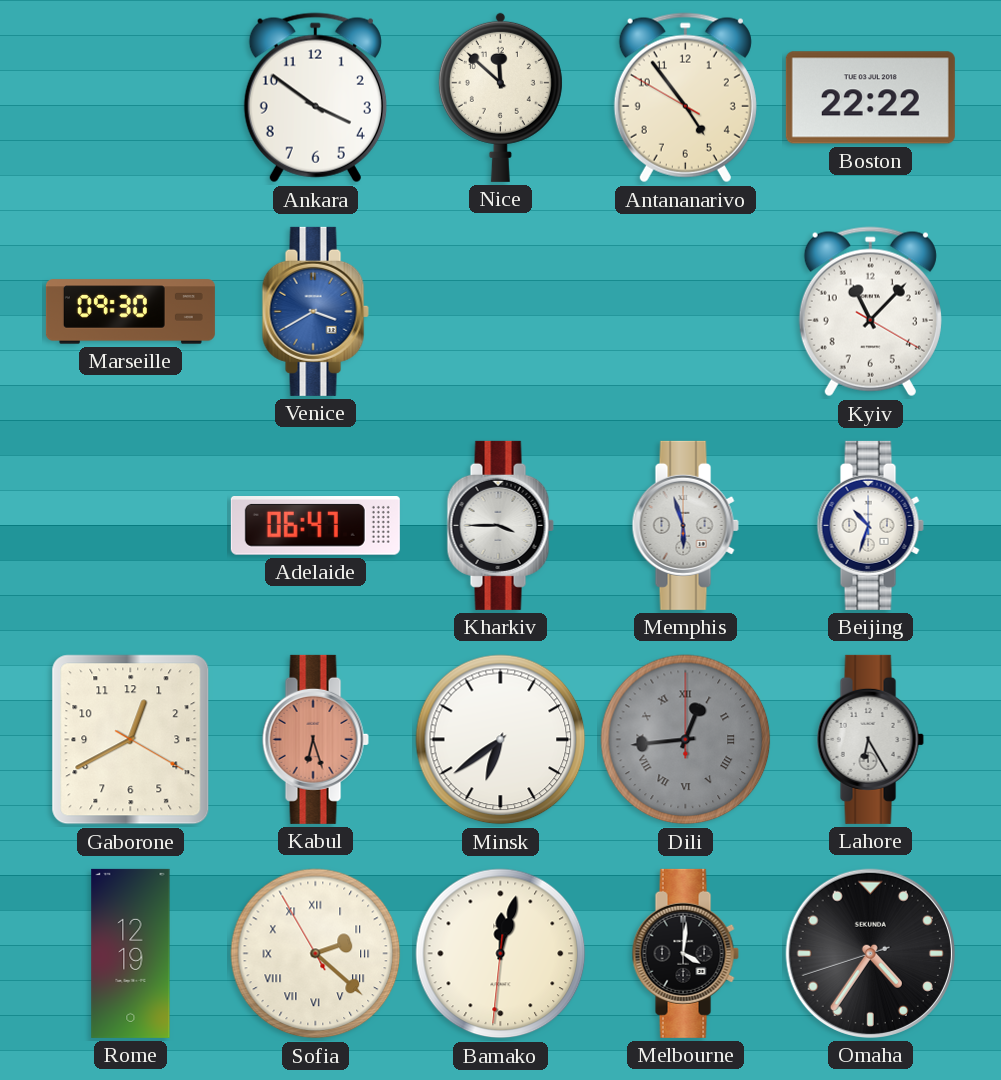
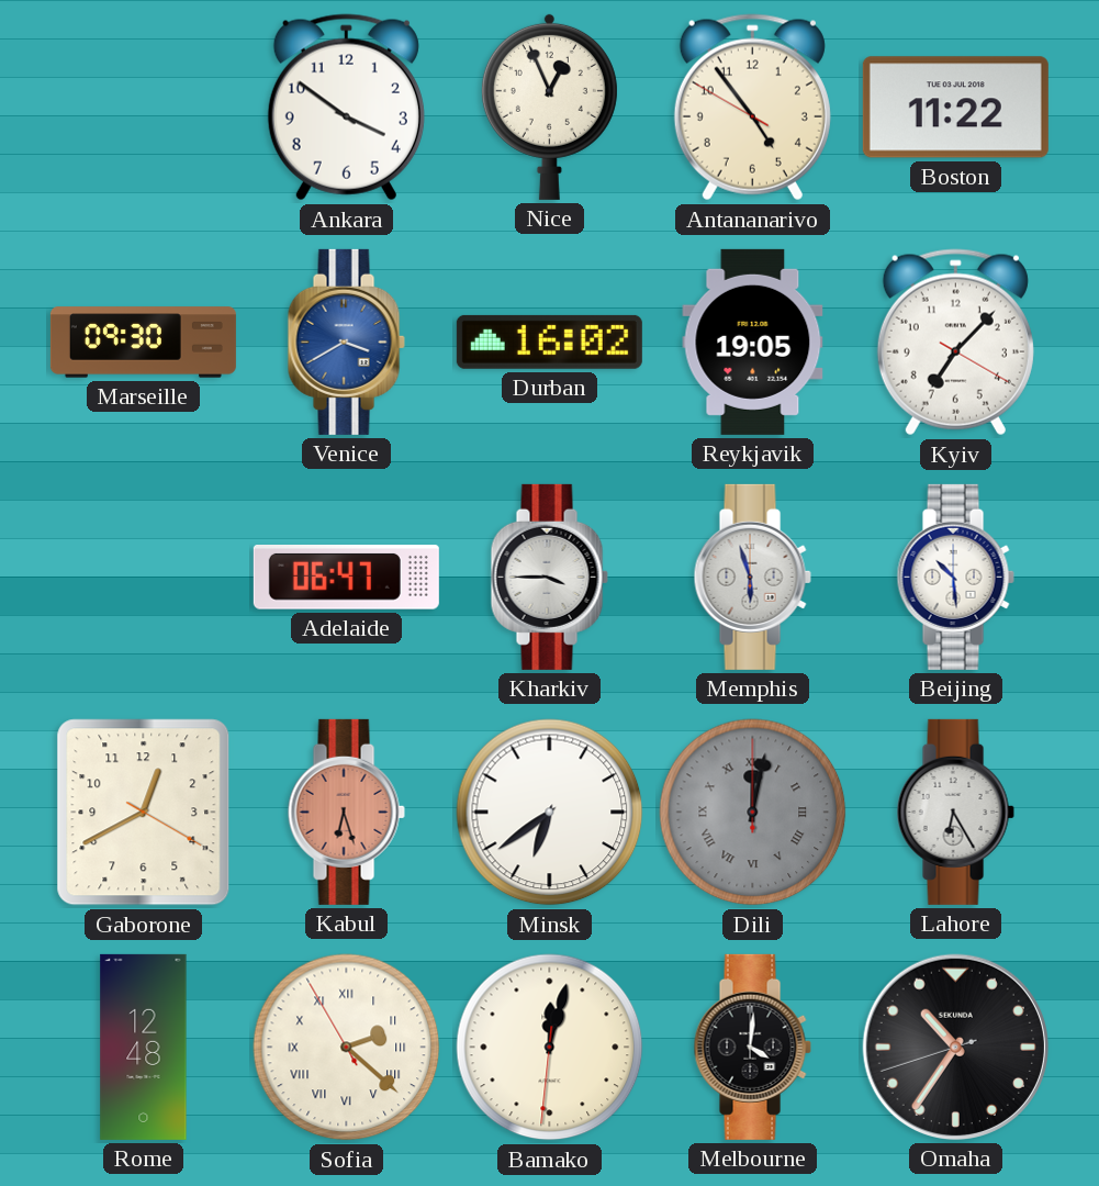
Nice: 11:52 -> 12:56 (549, 107)
Boston: 22:22 -> 11:22 (955, 108)
Durban: none -> 16:02 (549, 342)
Reykjavik: none -> 19:05 (753, 342)
Kyiv: 11:07 -> 7:07 (955, 343)
Beijing: 10:33 -> 10:29 (955, 577)
Dili: 12:44 -> 12:02 (753, 813)
Rome: 12:19 -> 12:48 (144, 1047)
Omaha: 4:35 -> 10:35 (955, 1047)
